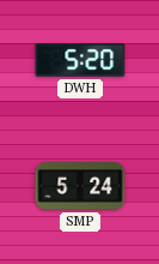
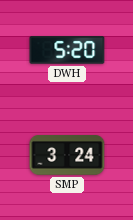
SMP: 5:24 -> 3:24 (67, 155)
